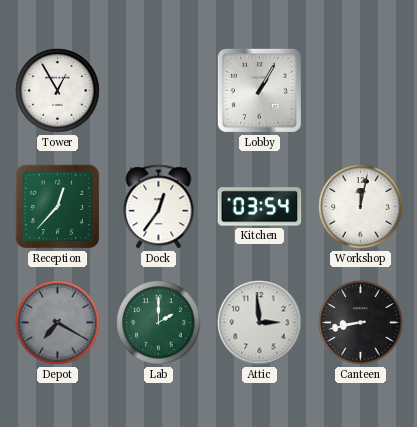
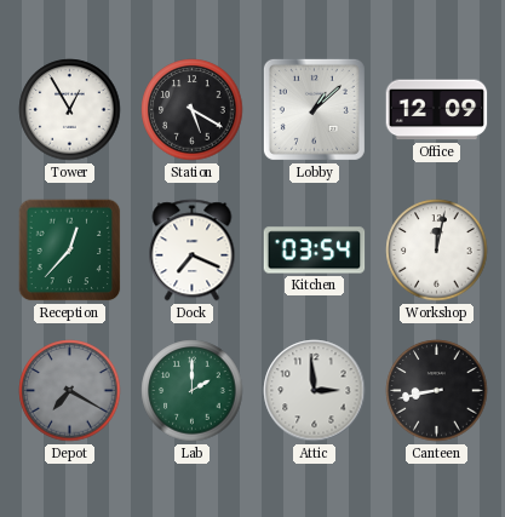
Station: none -> 5:20 (193, 110)
Lobby: 1:05 -> 1:08 (314, 109)
Office: none -> 12:09 (437, 110)
Dock: 12:36 -> 7:19 (193, 251)
